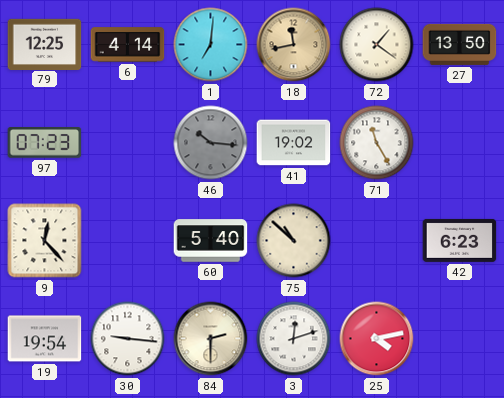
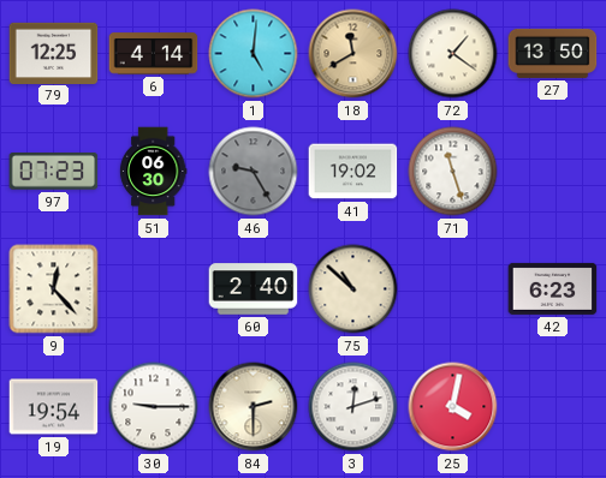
1: 7:01 -> 5:01 (254, 54)
18: 11:43 -> 11:40 (353, 54)
51: none -> 06:30 (153, 172)
46: 10:16 -> 9:25 (254, 172)
71: 11:25 -> 11:27 (453, 172)
60: 5:40 -> 2:40 (254, 289)
30: 9:16 -> 9:15 (154, 407)
25: 4:13 -> 4:02 (453, 407)
